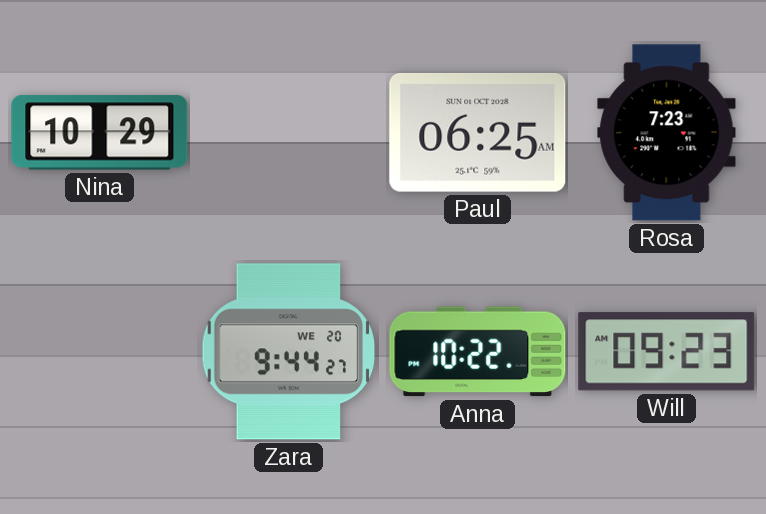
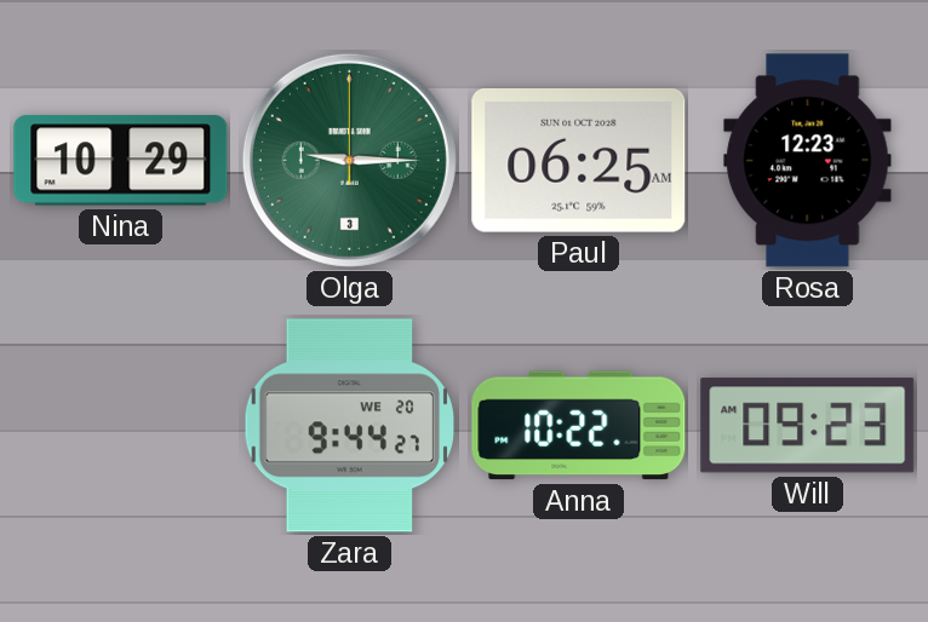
Olga: none -> 9:15 (349, 160)
Rosa: 7:23 -> 12:23 (808, 161)
